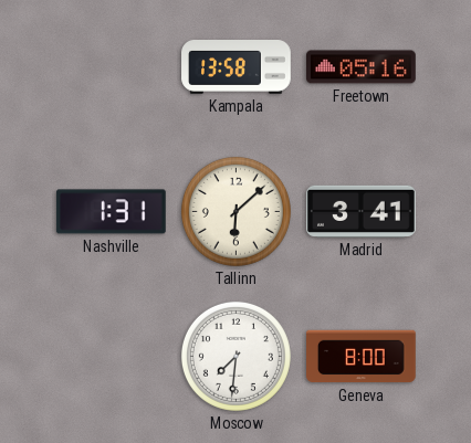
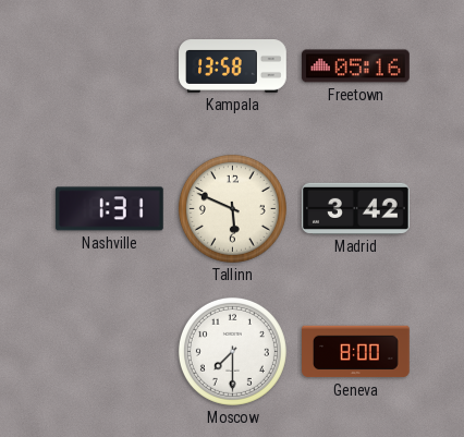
Tallinn: 6:08 -> 5:49 (232, 208)
Madrid: 3:41 -> 3:42 (356, 208)
Moscow: 7:31 -> 7:30 (232, 351)
